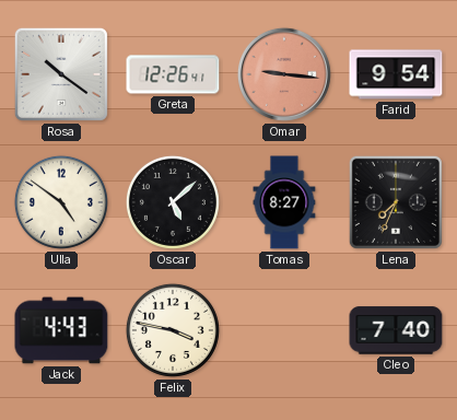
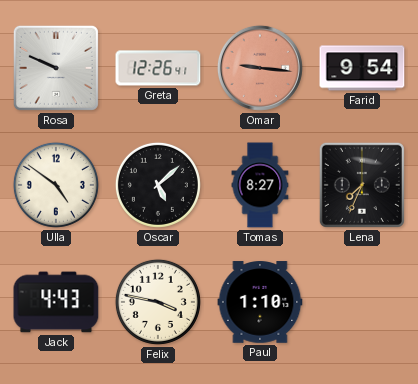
Rosa: 10:21 -> 9:49 (56, 68)
Paul: none -> 1:10 (260, 302)
Cleo: 7:40 -> none (396, 330)
